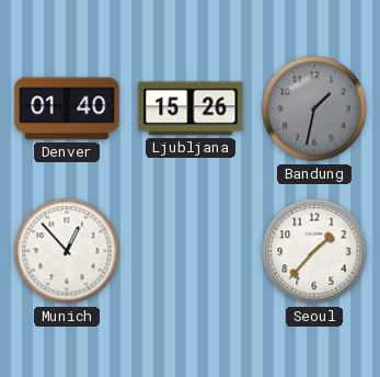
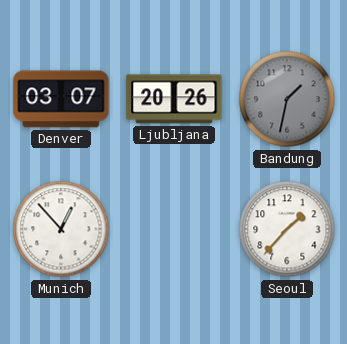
Denver: 01:40 -> 03:07 (61, 99)
Ljubljana: 15:26 -> 20:26 (174, 99)
